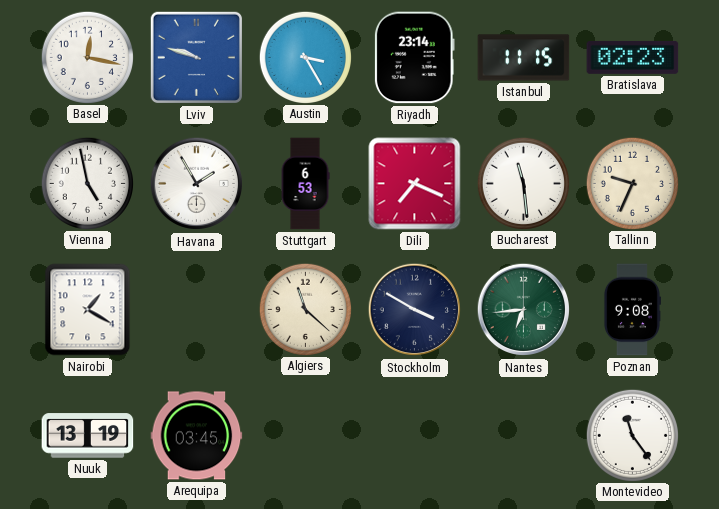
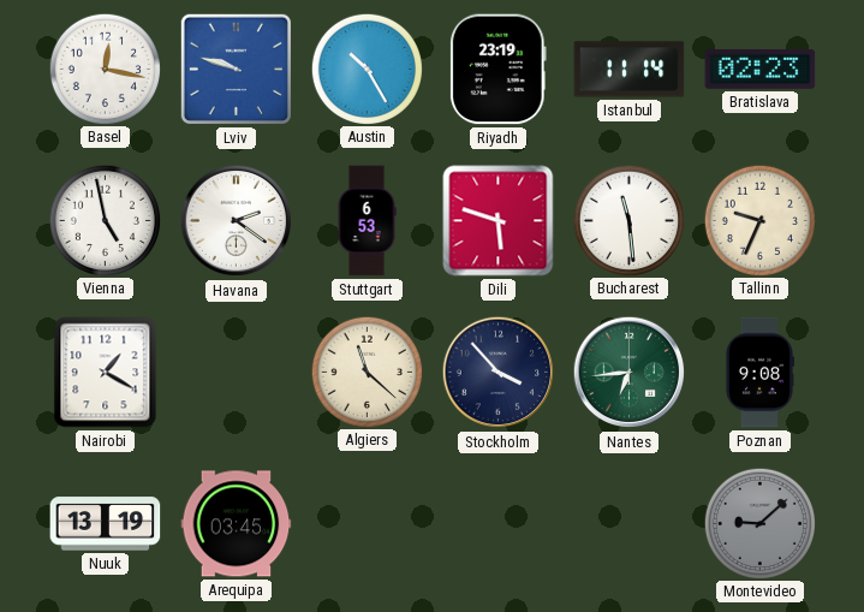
Austin: 3:25 -> 10:25 (367, 69)
Riyadh: 23:14 -> 23:19 (497, 70)
Istanbul: 11:15 -> 11:14 (630, 70)
Havana: 1:55 -> 2:21 (237, 221)
Dili: 7:19 -> 5:48 (499, 221)
Stockholm: 3:50 -> 3:53 (499, 373)
Montevideo: 11:24 -> 9:08 (759, 523)
Montevideo dial: white -> grey (759, 523)
